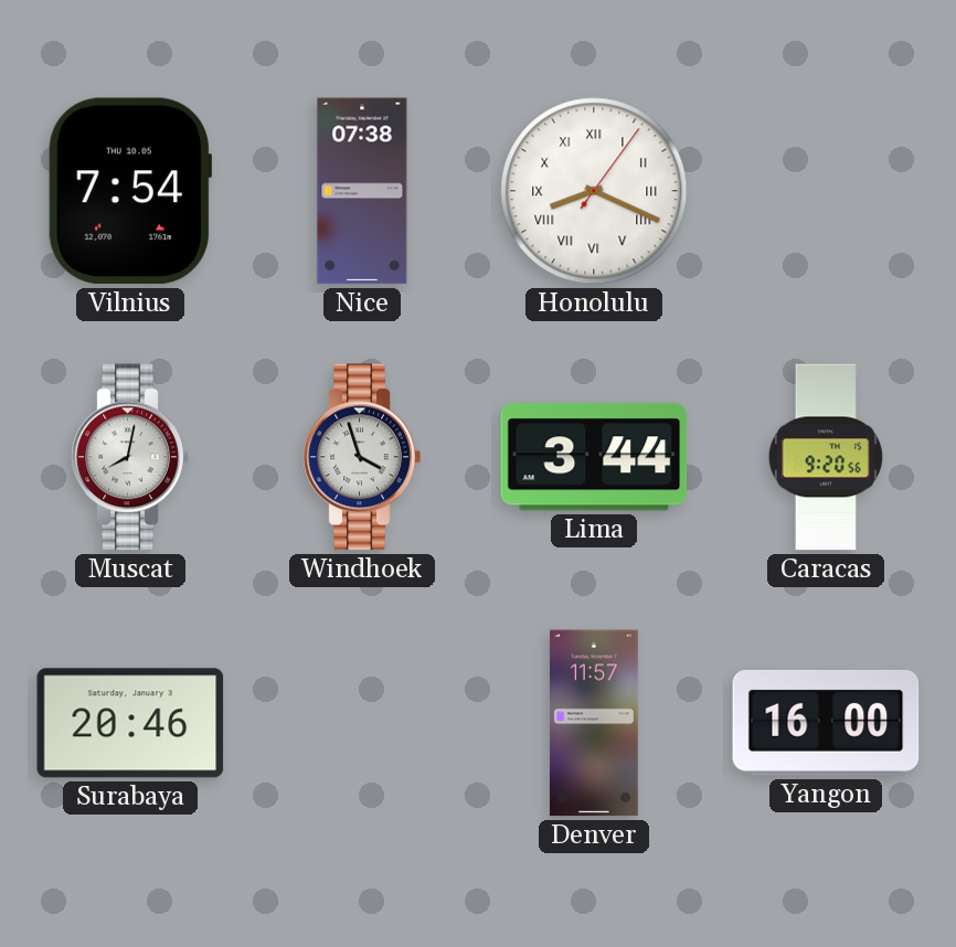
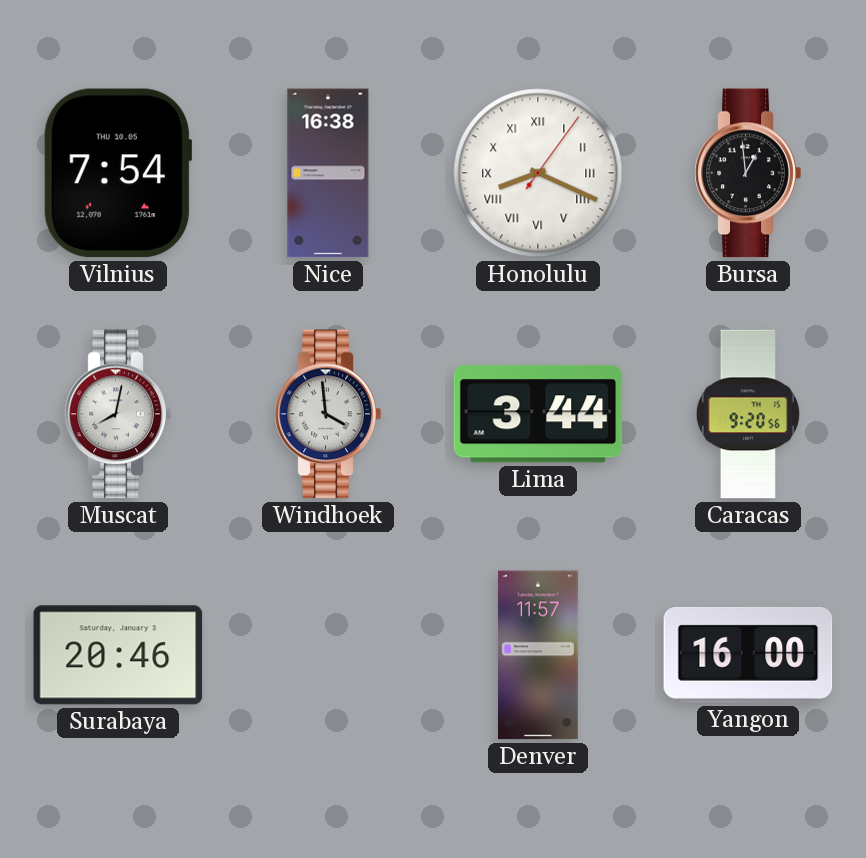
Nice: 07:38 -> 16:38 (328, 173)
Bursa: none -> 12:59 (748, 173)
Windhoek: 3:57 -> 3:59 (328, 414)
